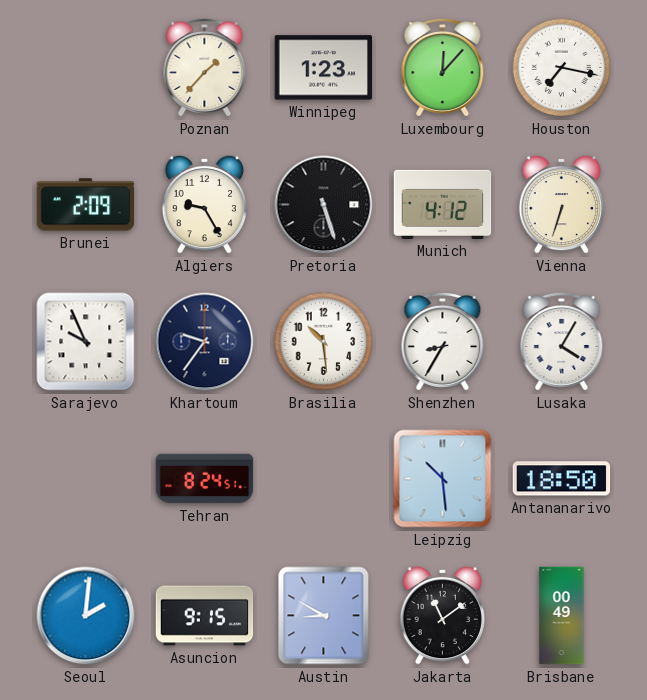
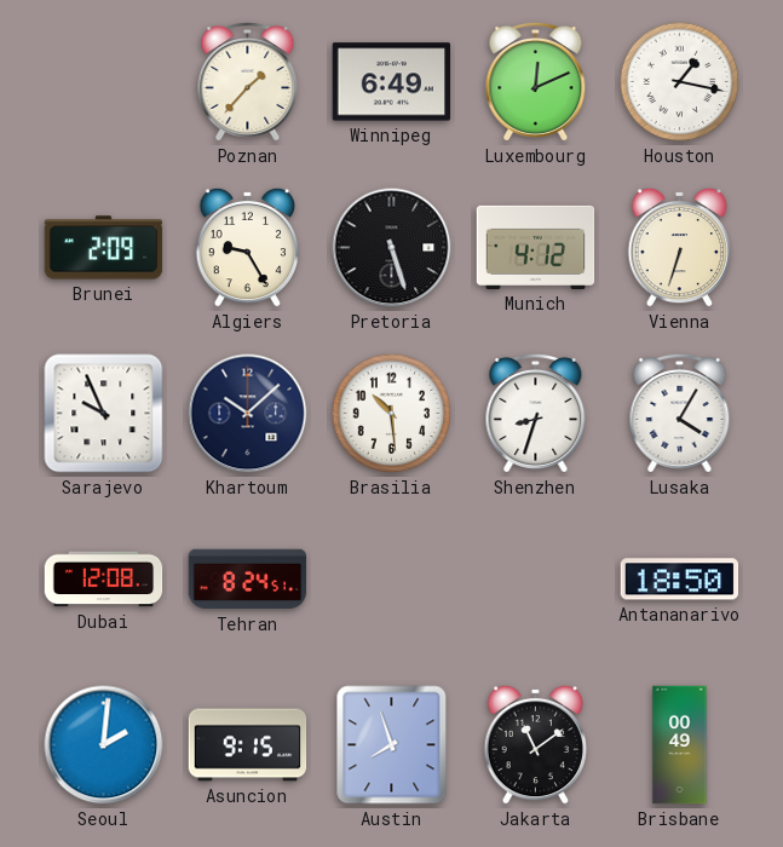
Winnipeg: 1:23 -> 6:49 (392, 82)
Luxembourg: 12:07 -> 12:11 (536, 81)
Houston: 7:17 -> 1:17 (680, 82)
Khartoum: 9:36 -> 10:08 (248, 414)
Shenzhen: 8:35 -> 8:33 (536, 413)
Dubai: none -> 12:08 (104, 580)
Leipzig: 10:29 -> none (443, 479)
Austin: 8:50 -> 7:57 (392, 745)
